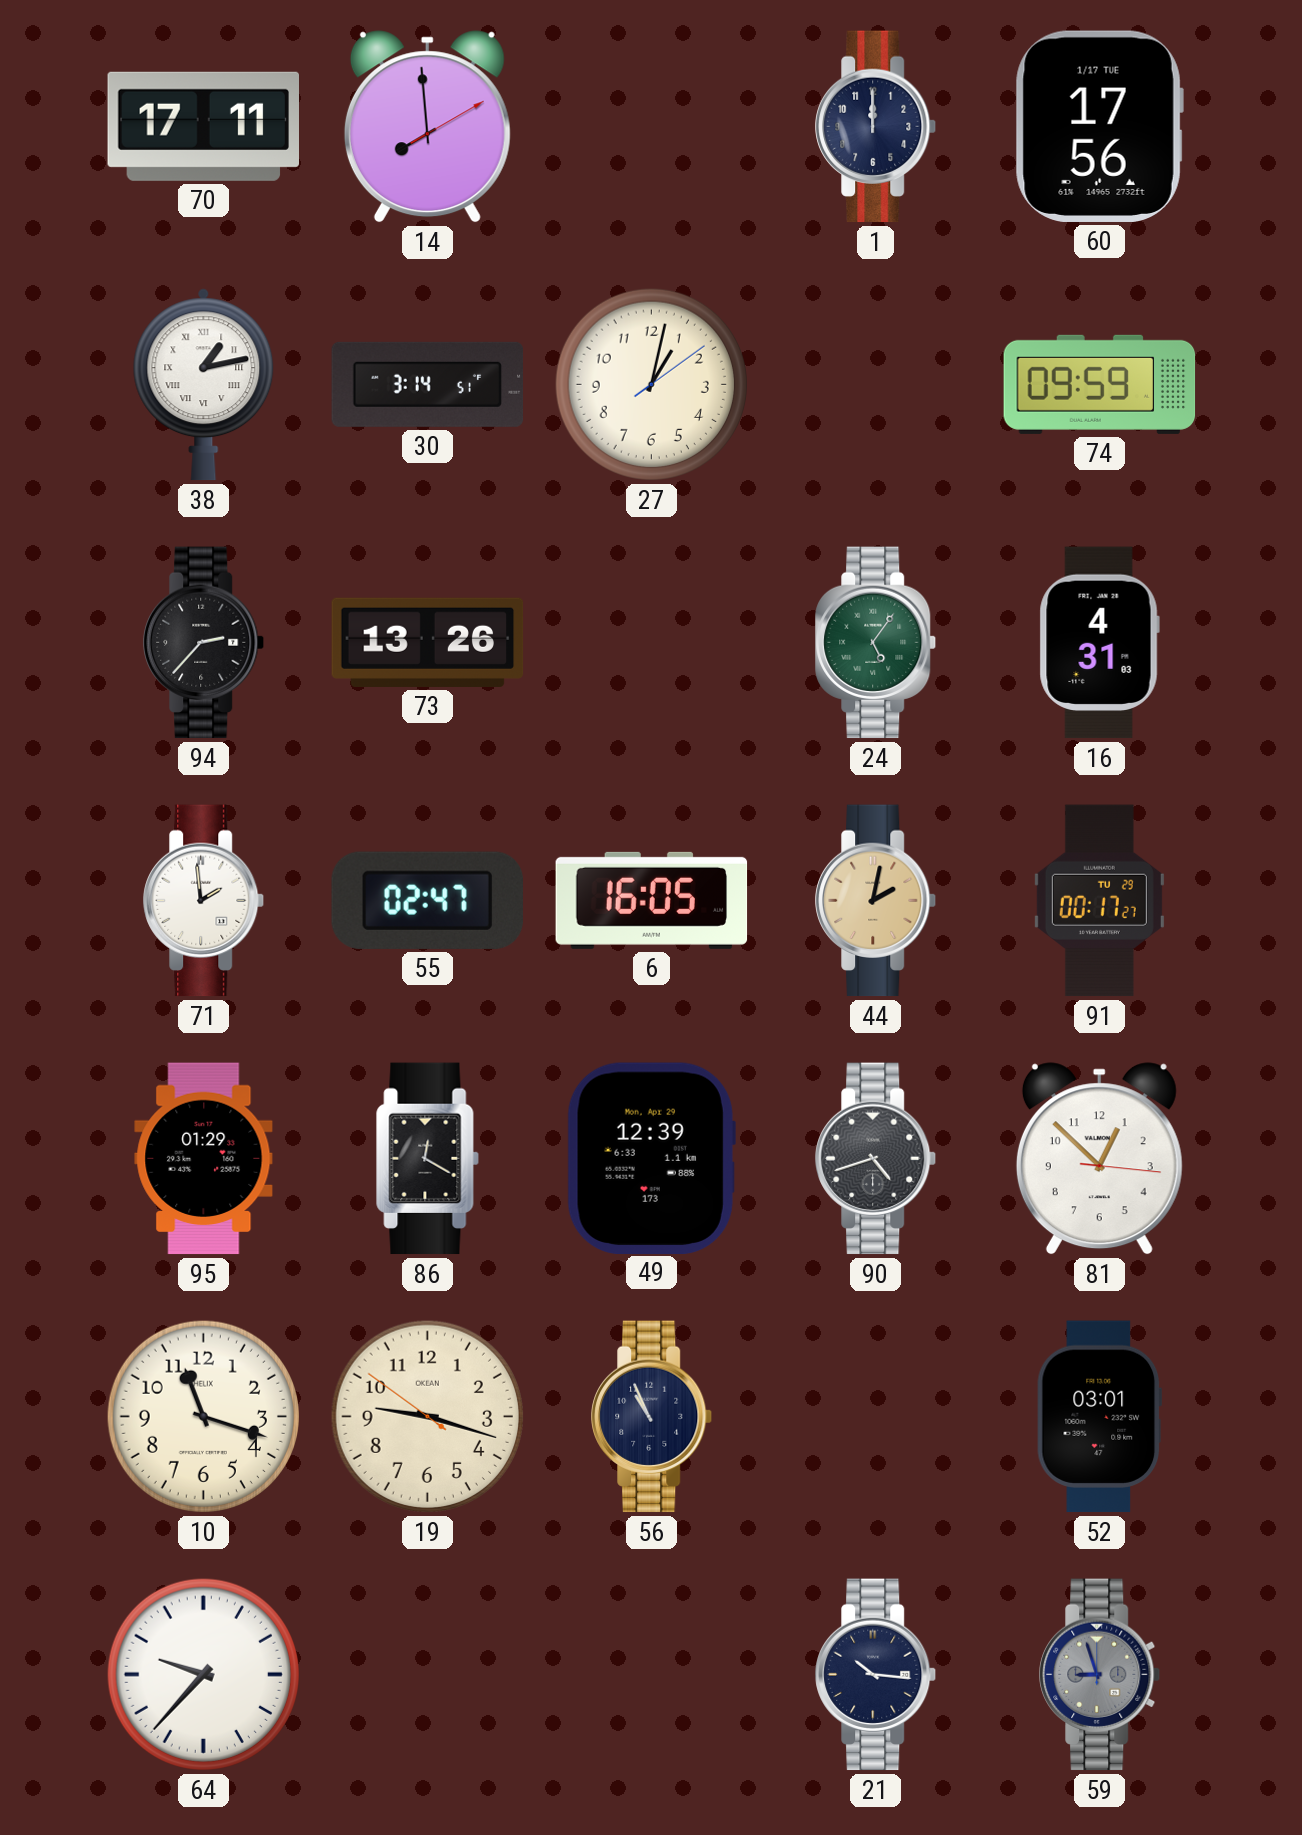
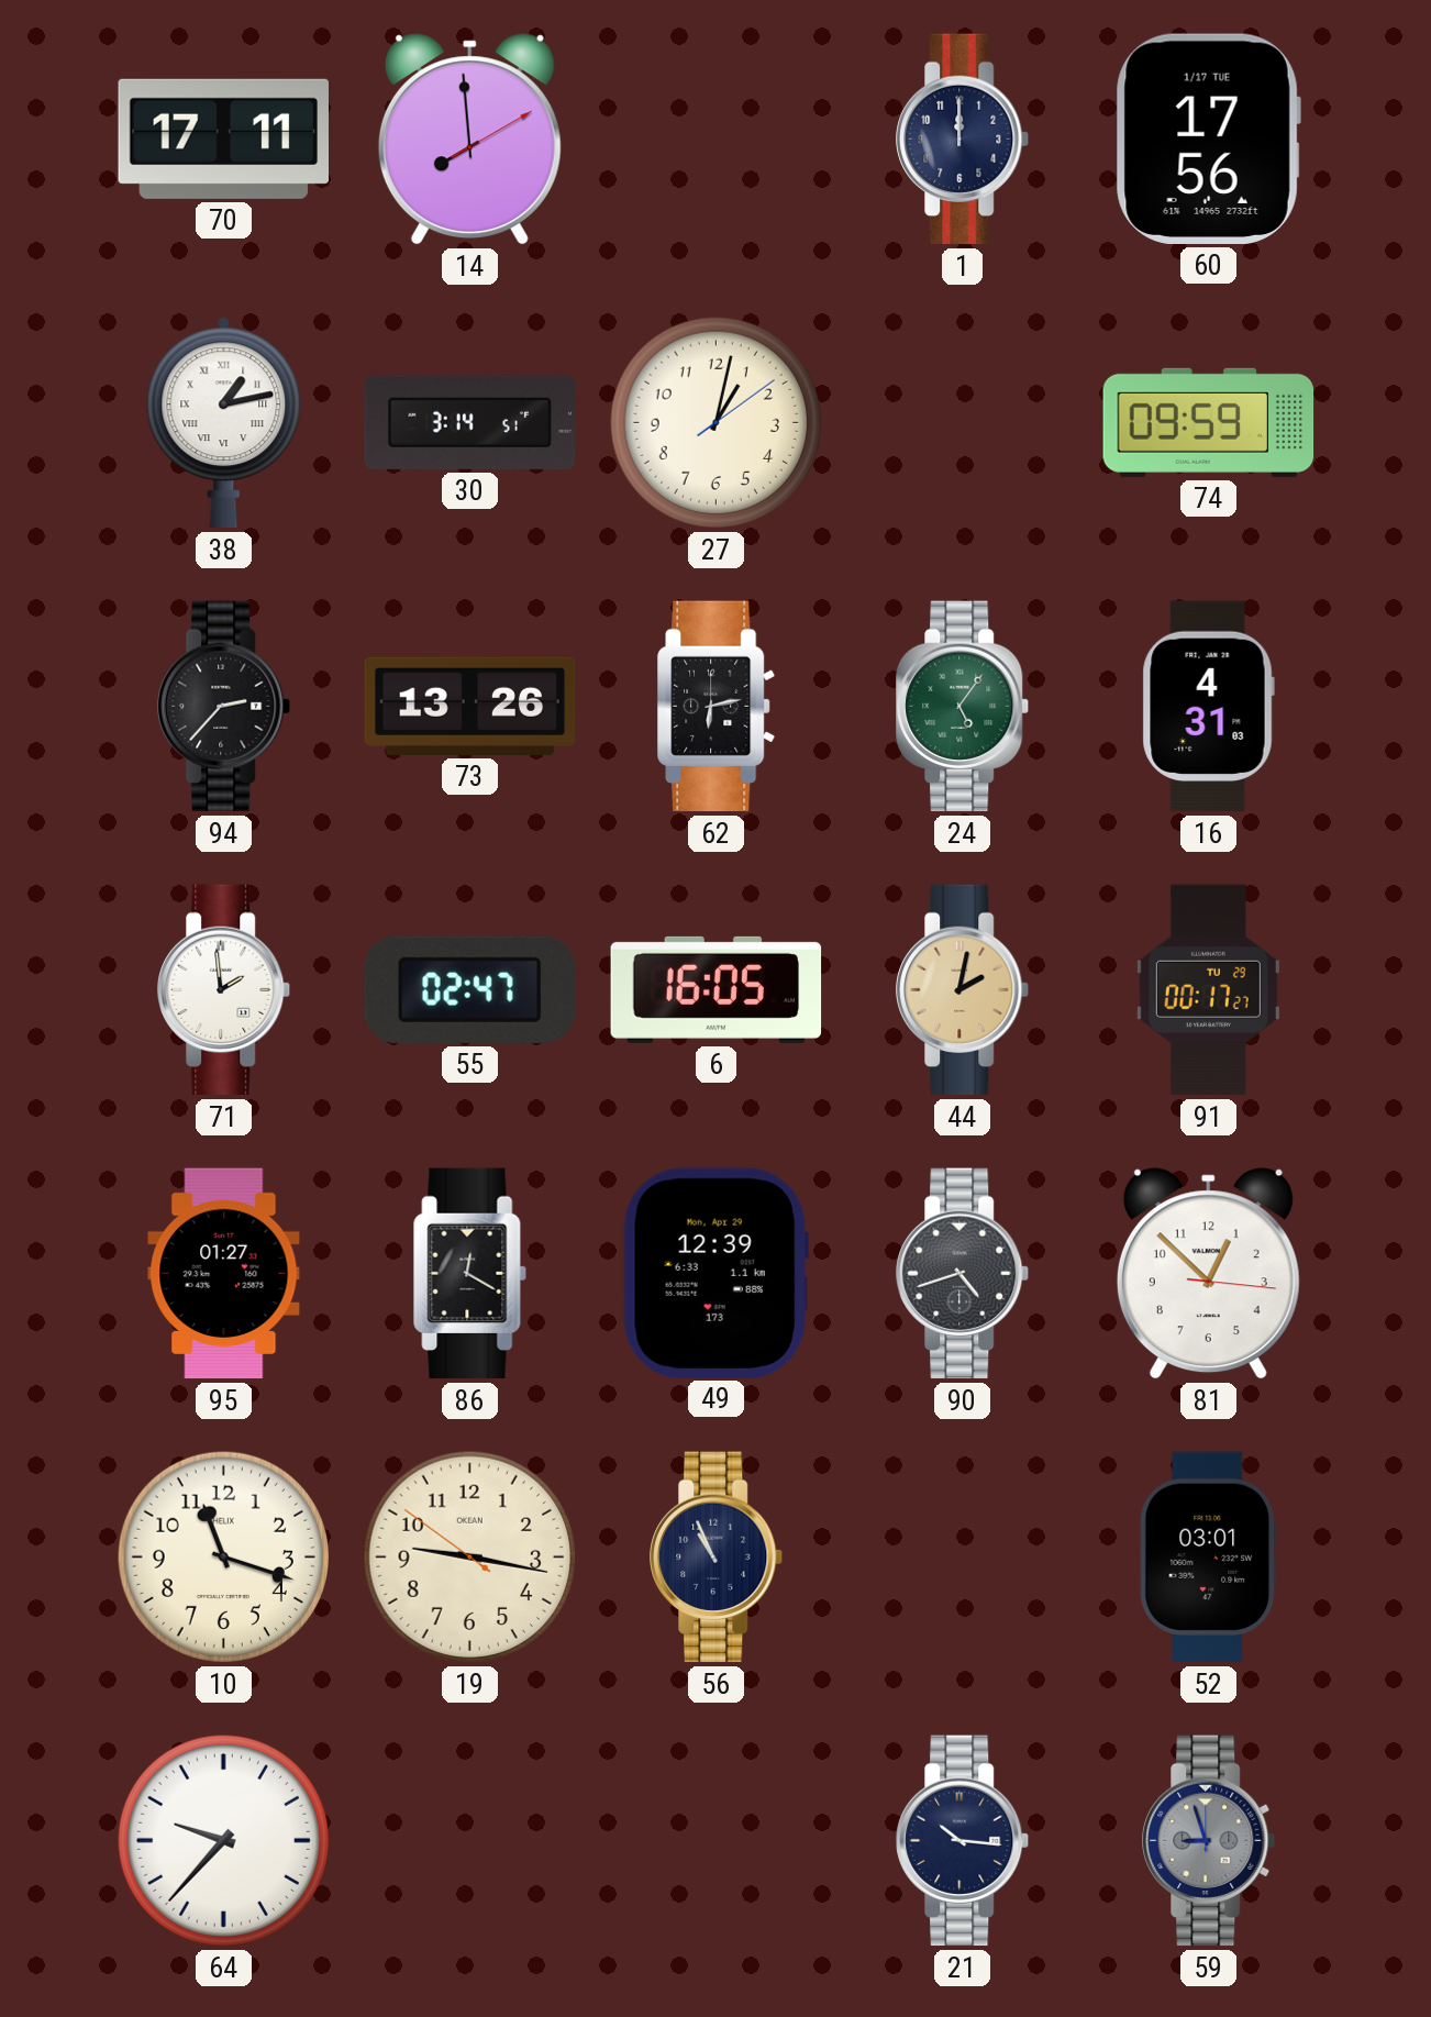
62: none -> 6:13 (717, 707)
95: 01:29 -> 01:27 (224, 1274)
19: 9:17 -> 9:16 (469, 1556)
